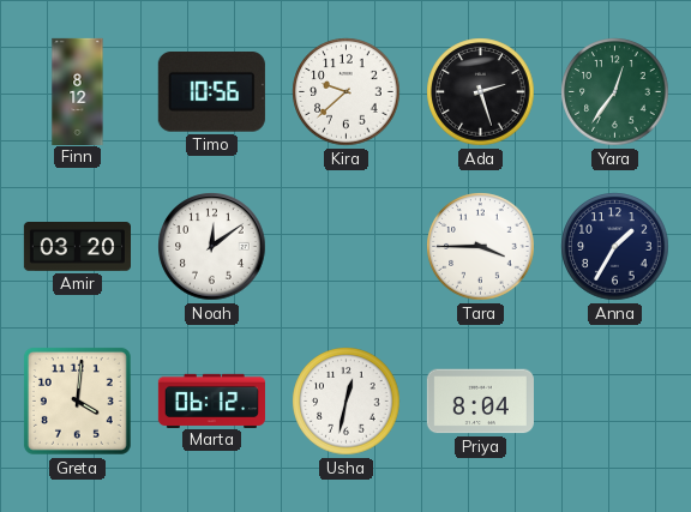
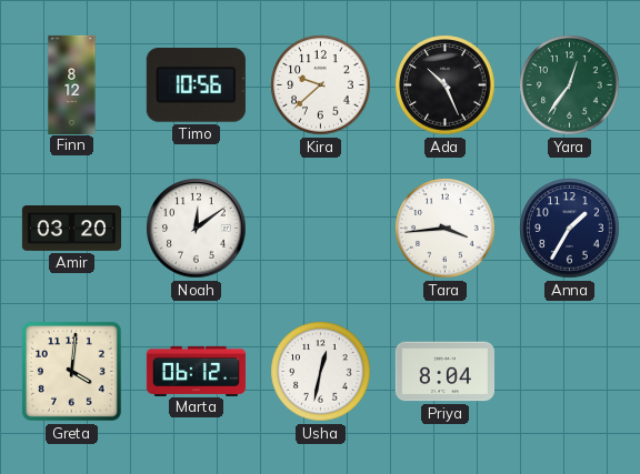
Ada: 2:27 -> 10:26 (446, 85)
Tara: 3:45 -> 3:44 (446, 229)
